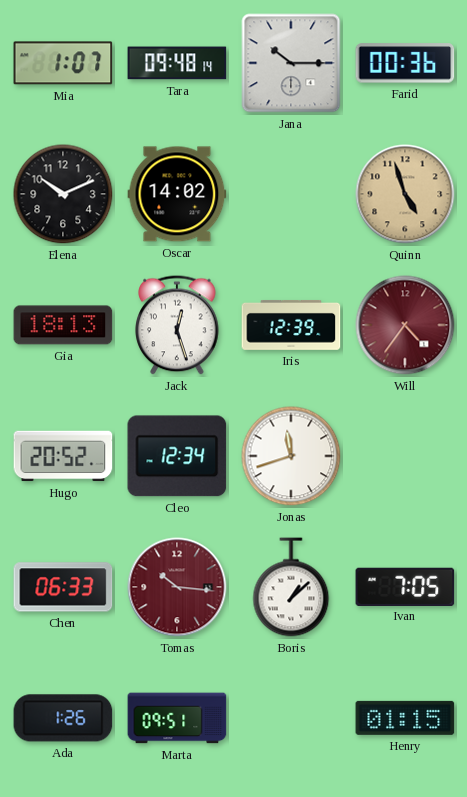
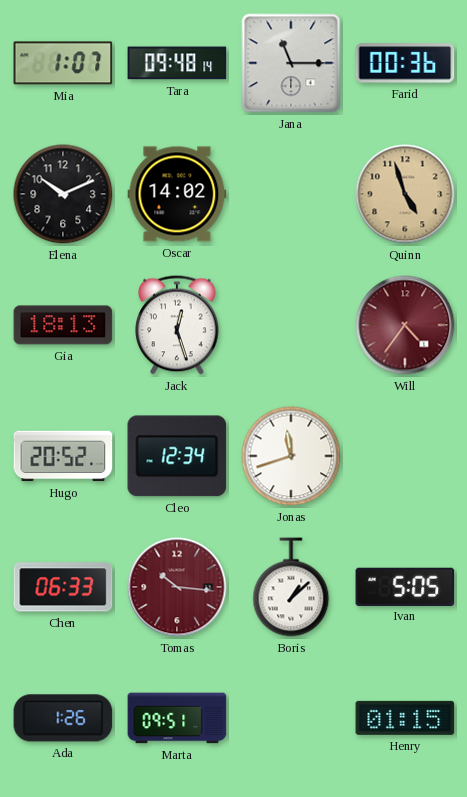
Jana: 10:15 -> 11:15 (291, 63)
Iris: 12:39 -> none (291, 325)
Ivan: 7:05 -> 5:05 (405, 586)
